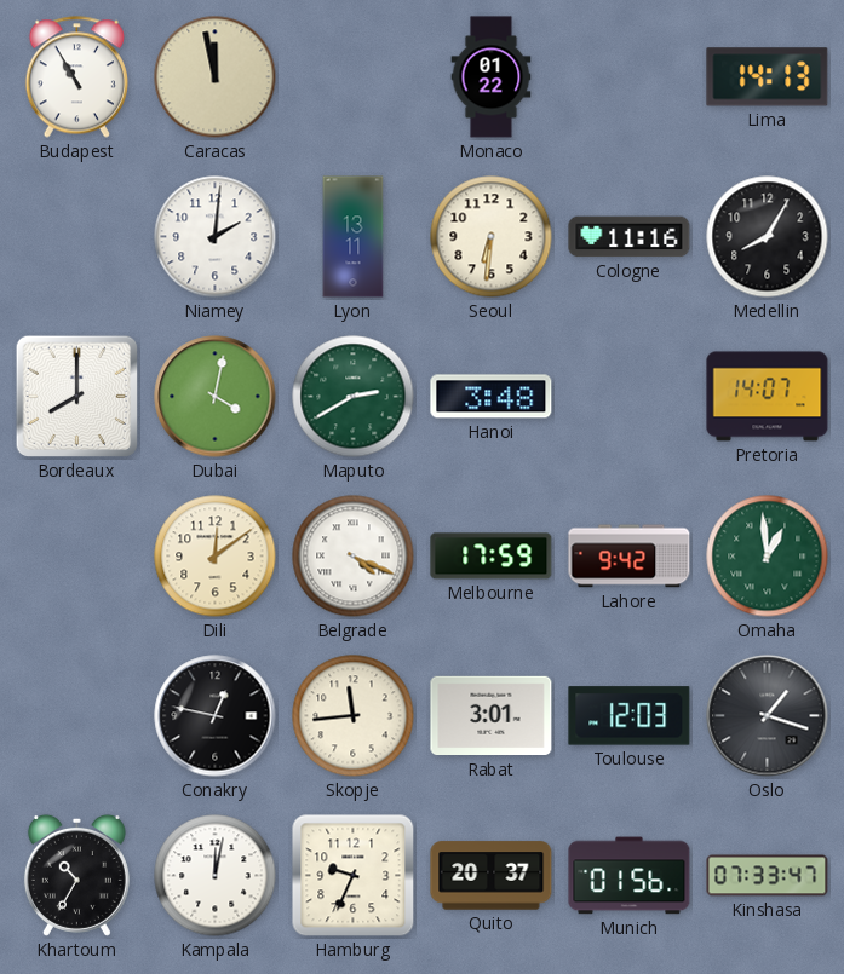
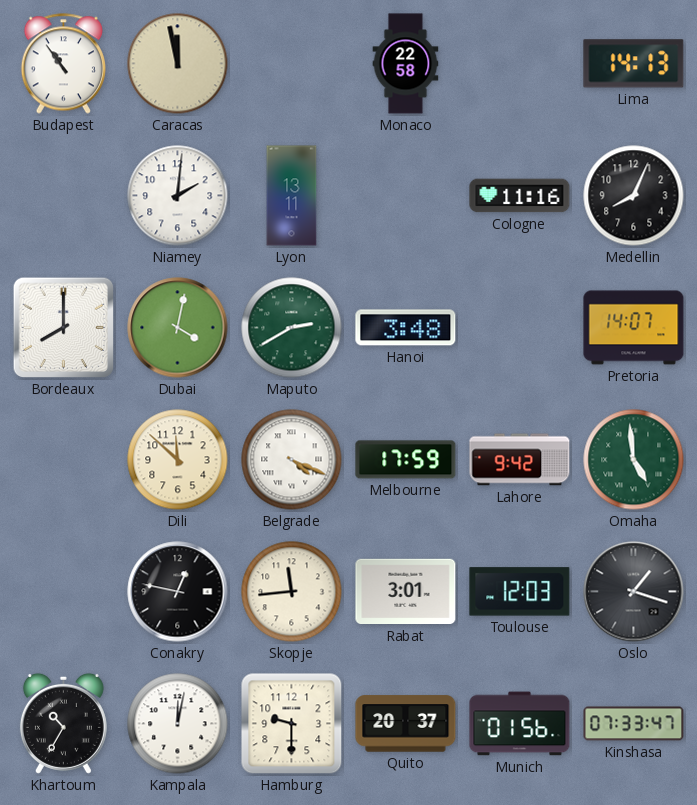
Budapest: 10:55 -> 10:54 (63, 64)
Monaco: 01:22 -> 22:58 (406, 64)
Seoul: 6:31 -> none (492, 237)
Medellin: 8:05 -> 8:04 (634, 196)
Dili: 12:09 -> 11:52 (178, 460)
Omaha: 12:59 -> 4:59 (634, 460)
Hamburg: 9:34 -> 9:30 (292, 724)
